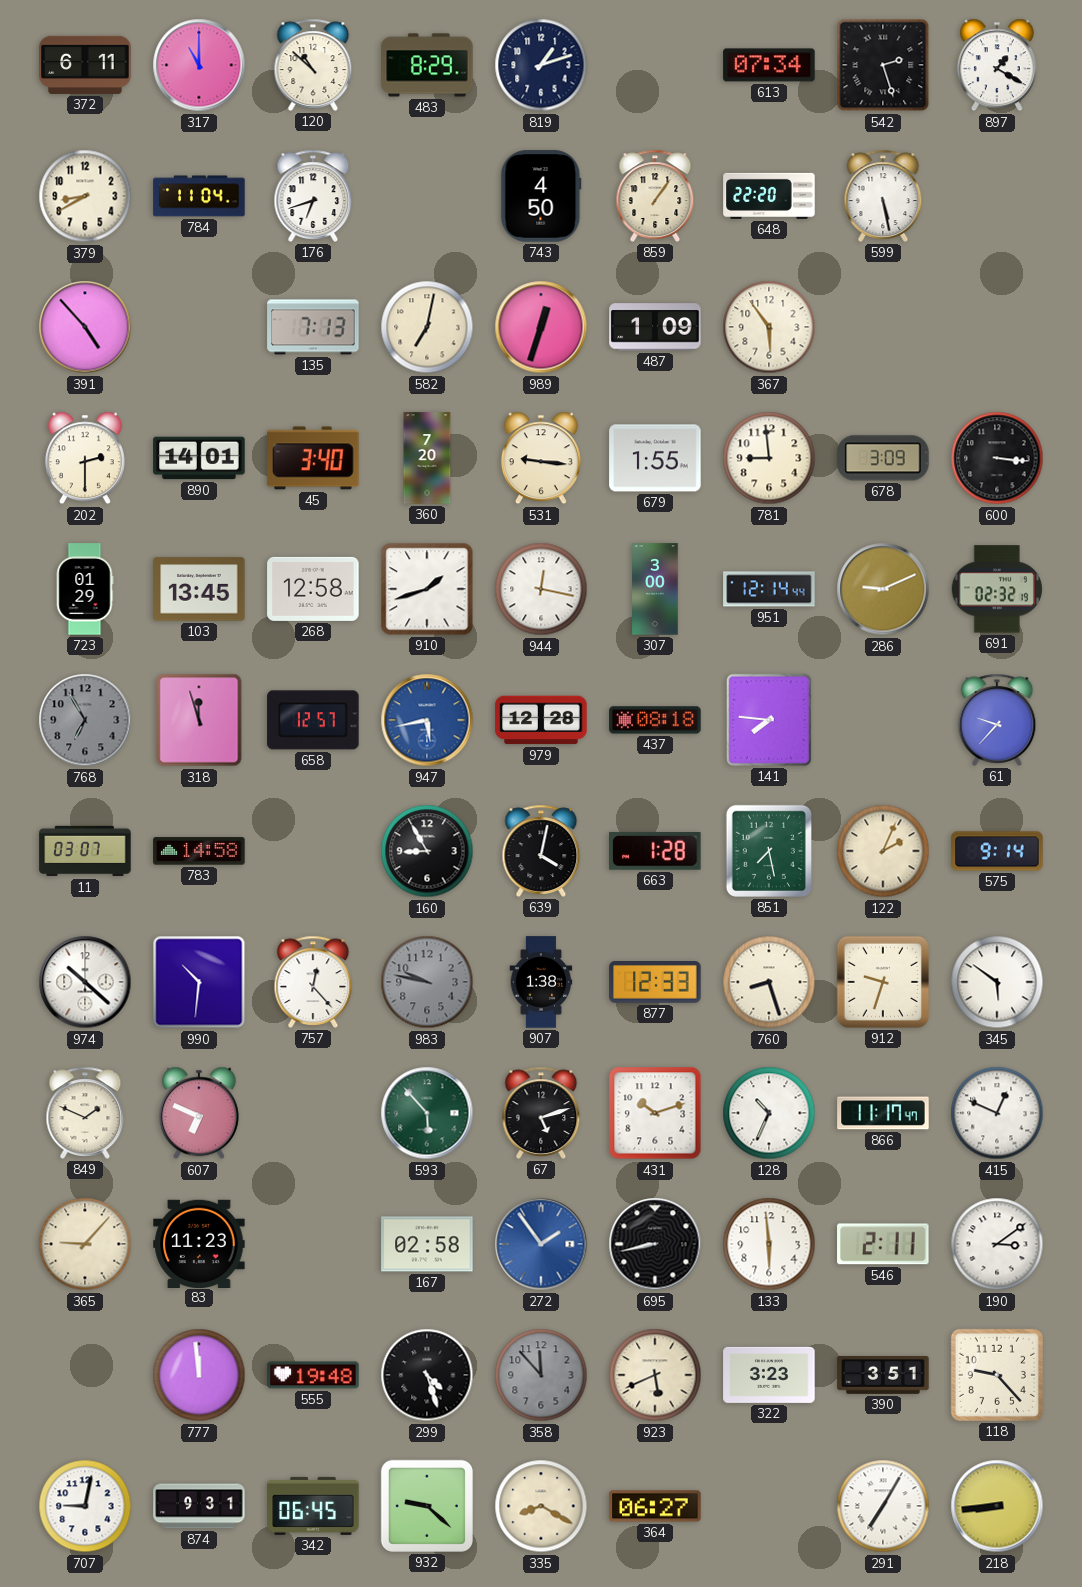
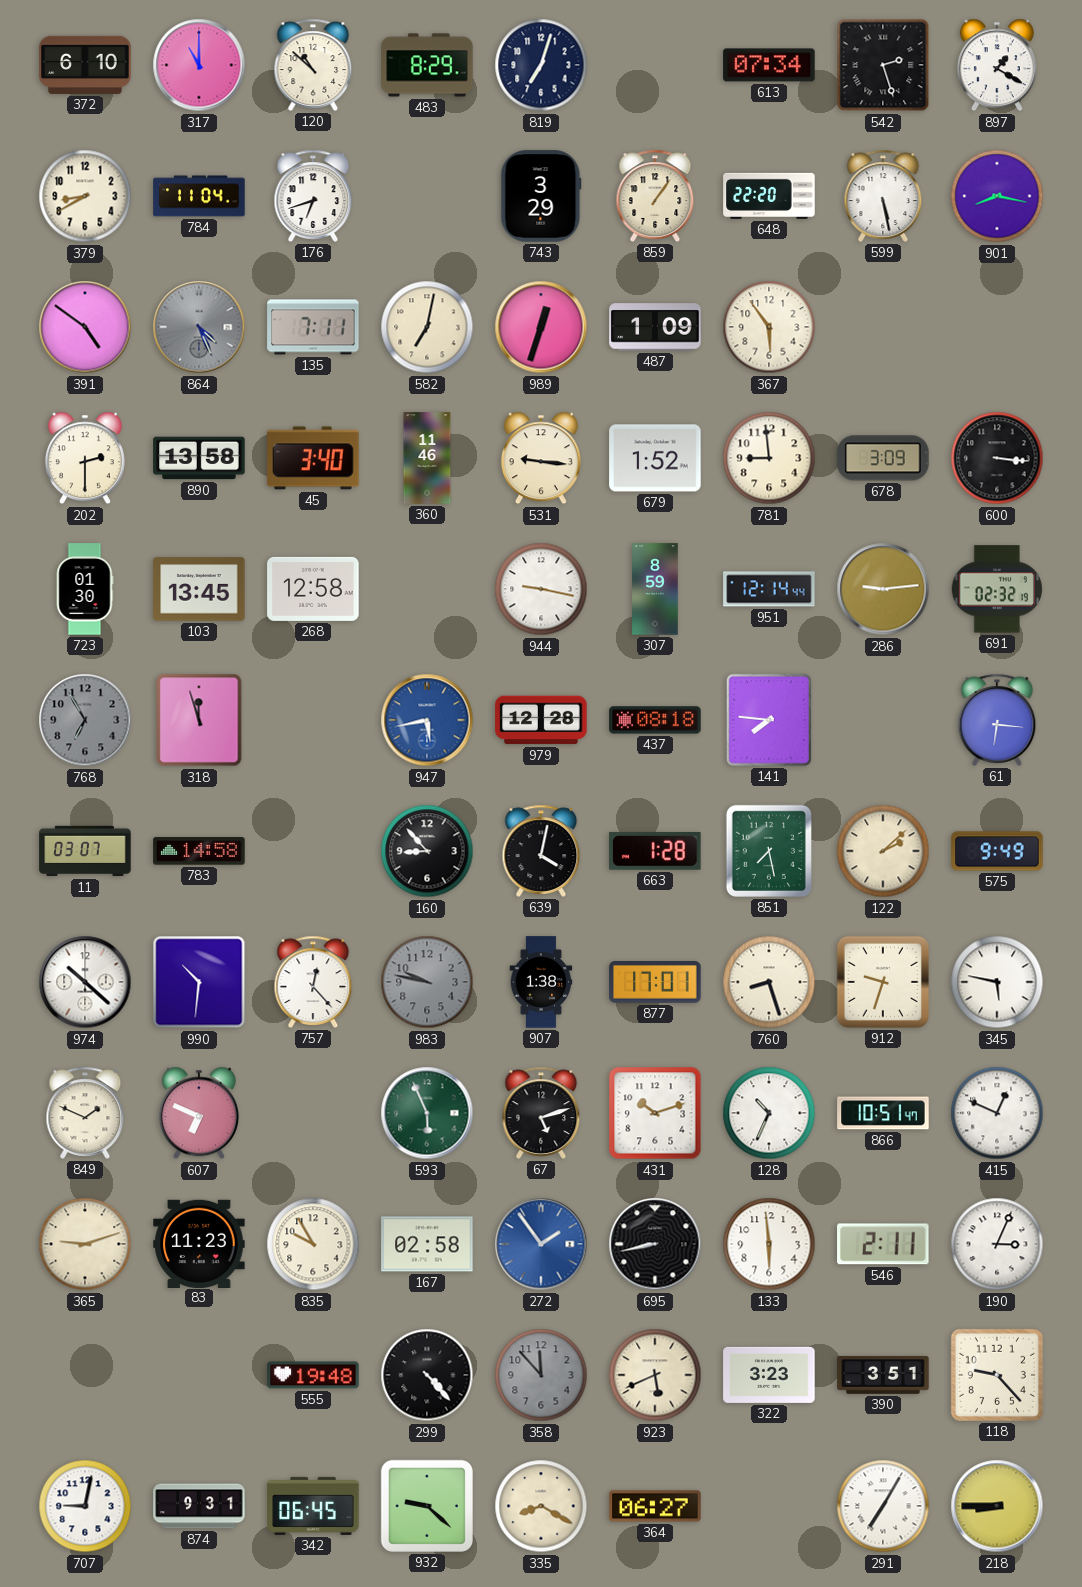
372: 6:11 -> 6:10 (85, 65)
819: 1:12 -> 7:03 (541, 65)
743: 4:50 -> 3:29 (541, 196)
901: none -> 8:17 (997, 196)
391: 4:53 -> 4:51 (85, 327)
864: none -> 4:26 (199, 327)
135: 7:13 -> 7:11 (313, 327)
890: 14:01 -> 13:58 (199, 458)
360: 7:20 -> 11:46 (427, 458)
679: 1:55 -> 1:52 (655, 458)
723: 01:29 -> 01:30 (85, 589)
910: 1:42 -> none (427, 589)
944: 12:17 -> 9:17 (541, 589)
307: 3:00 -> 8:59 (655, 589)
286: 9:11 -> 9:14 (883, 589)
658: 12:57 -> none (313, 720)
61: 9:37 -> 6:16 (997, 720)
160: 8:55 -> 8:53 (427, 851)
122: 2:04 -> 2:08 (883, 851)
575: 9:14 -> 9:49 (997, 851)
877: 12:33 -> 17:01 (655, 982)
345: 5:51 -> 5:47 (997, 982)
593: 5:53 -> 5:56 (427, 1113)
866: 11:17 -> 10:51 (883, 1113)
365: 9:07 -> 9:12 (85, 1244)
835: none -> 9:55 (313, 1244)
190: 3:09 -> 3:04 (997, 1244)
777: 11:59 -> none (199, 1375)
299: 4:27 -> 4:23 (427, 1375)
218: 8:44 -> 8:45 (997, 1506)
